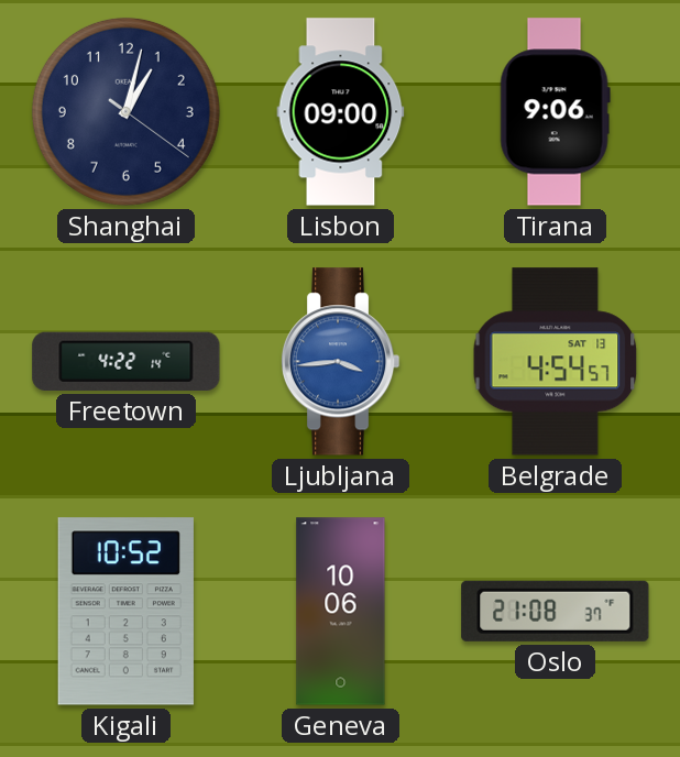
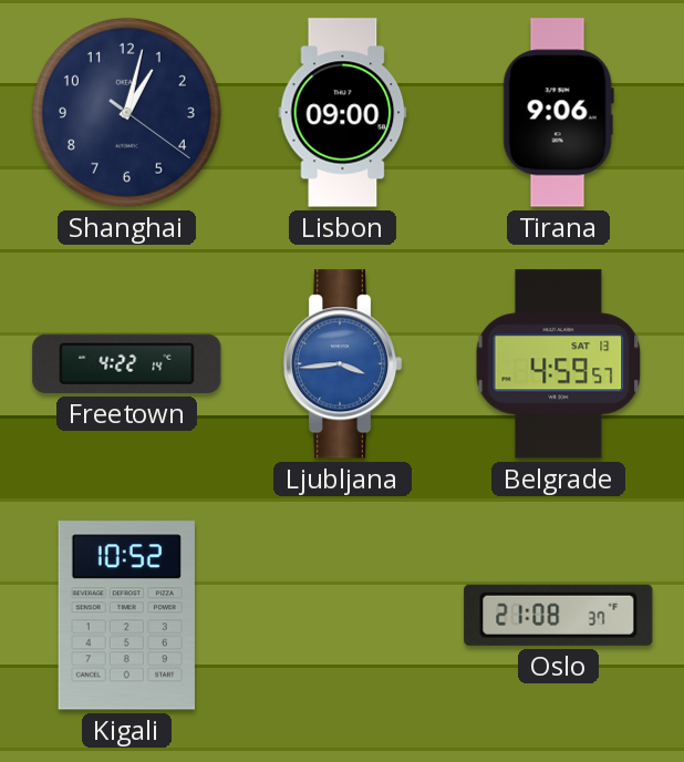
Belgrade: 4:54 -> 4:59 (559, 364)
Geneva: 10:06 -> none (341, 612)
